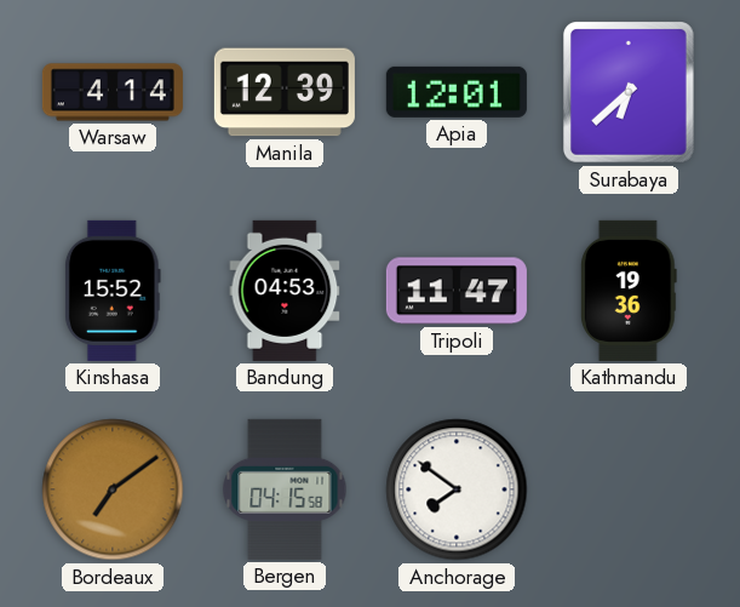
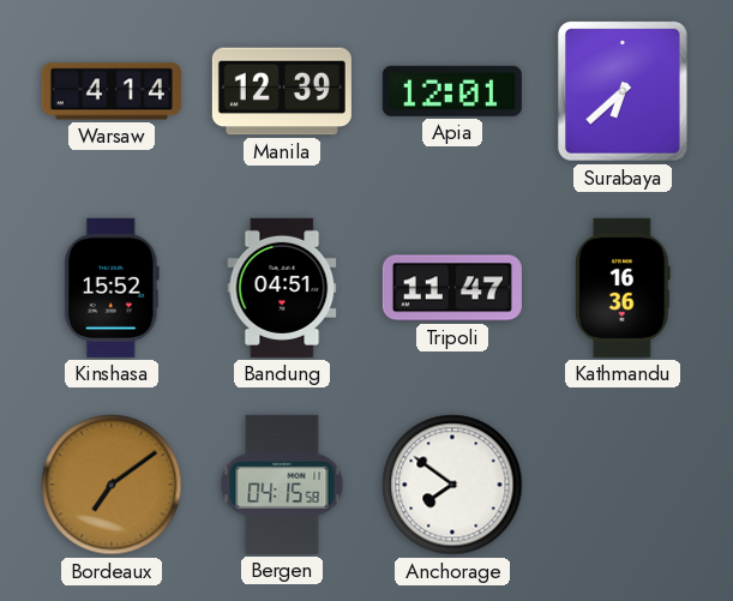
Bandung: 04:53 -> 04:51 (282, 288)
Kathmandu: 19:36 -> 16:36 (623, 288)
